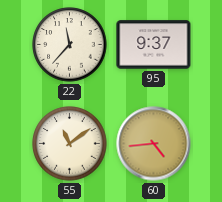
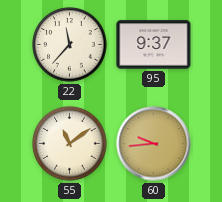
60: 4:44 -> 9:44 (154, 144)
